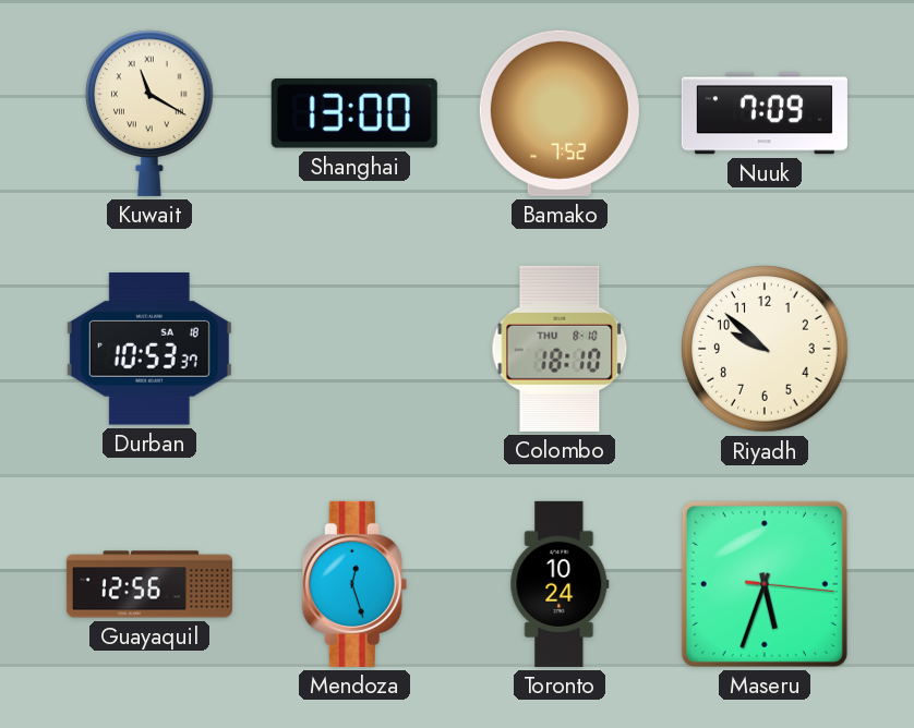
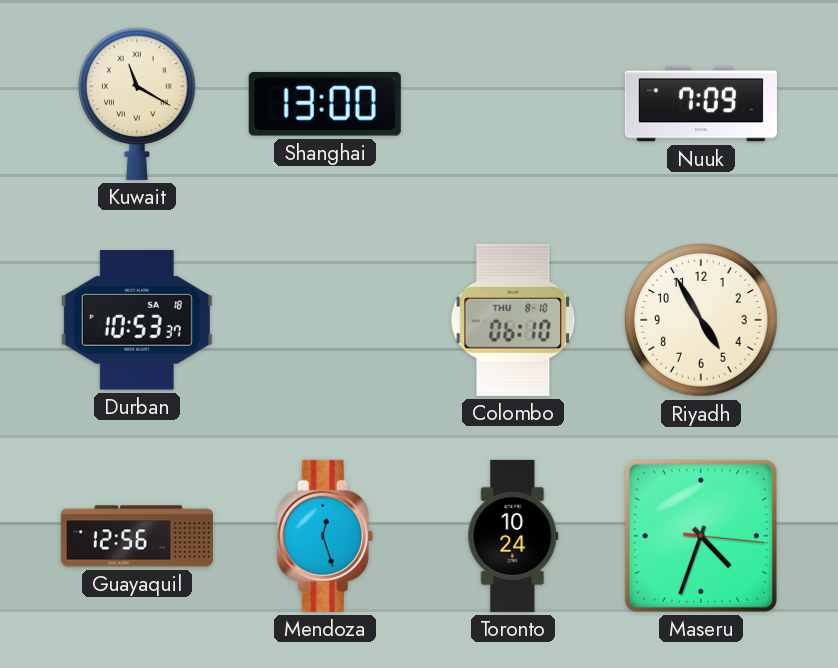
Bamako: 7:52 -> none (560, 113)
Colombo: 18:10 -> 06:10 (513, 320)
Riyadh: 9:52 -> 4:55 (701, 320)
Maseru: 5:33 -> 4:33 (701, 536)
